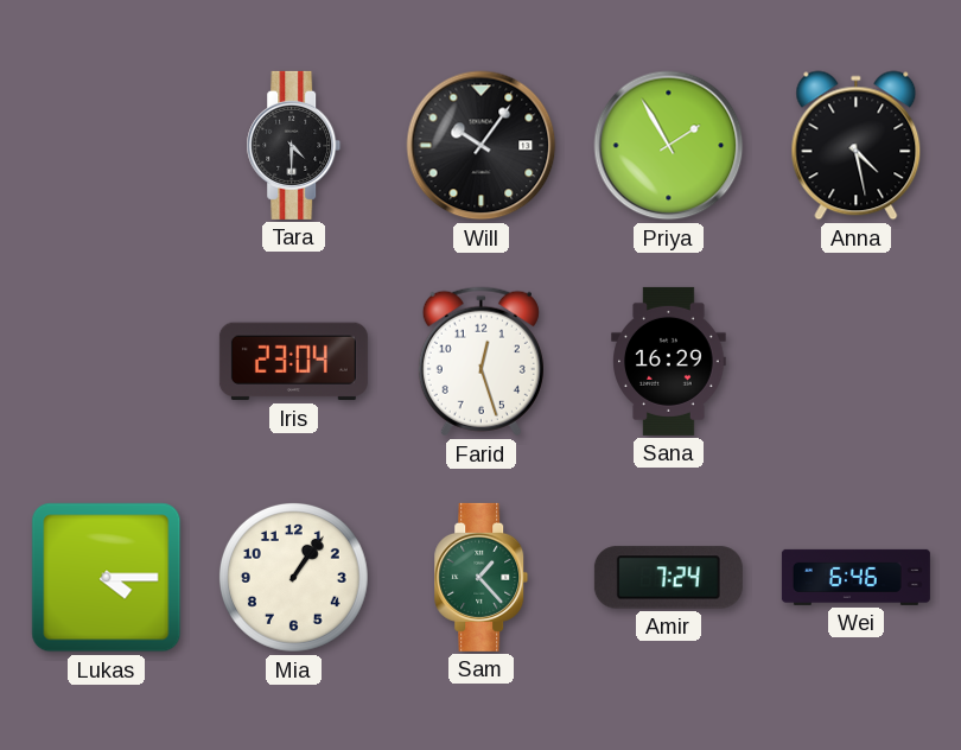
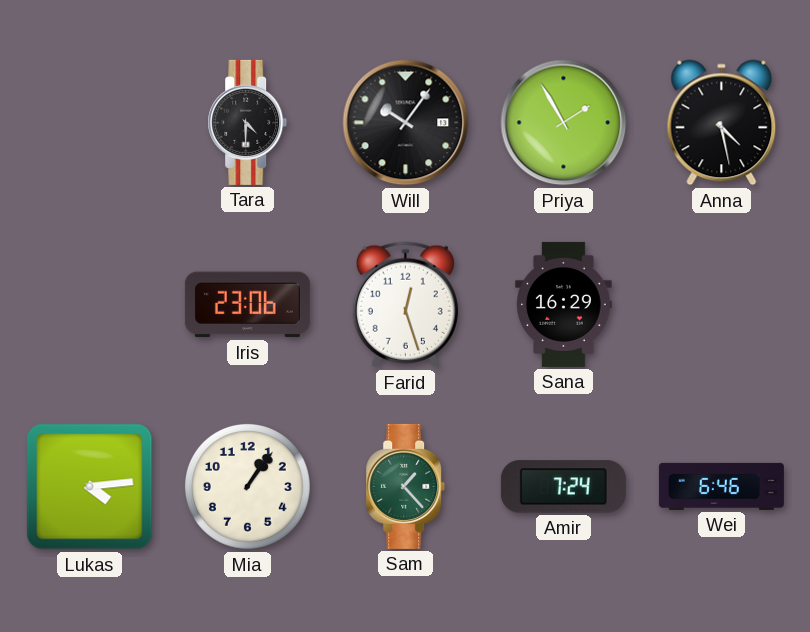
Iris: 23:04 -> 23:06 (247, 305)
Lukas: 4:15 -> 4:14 (90, 487)
